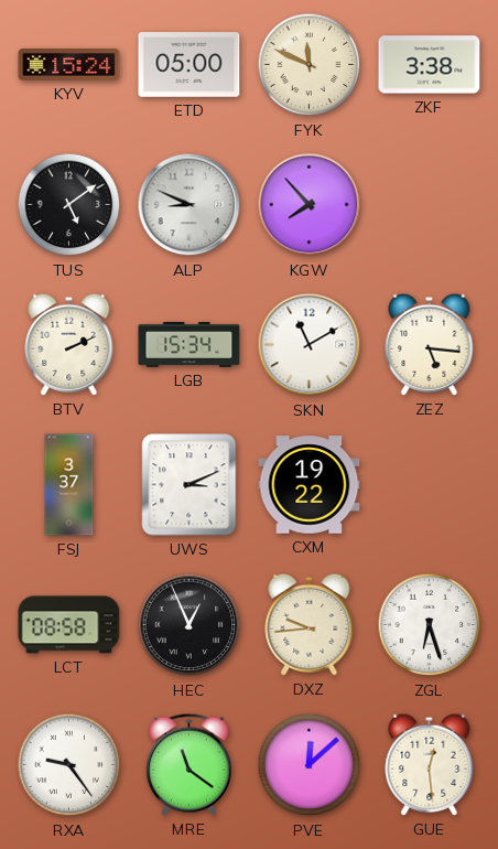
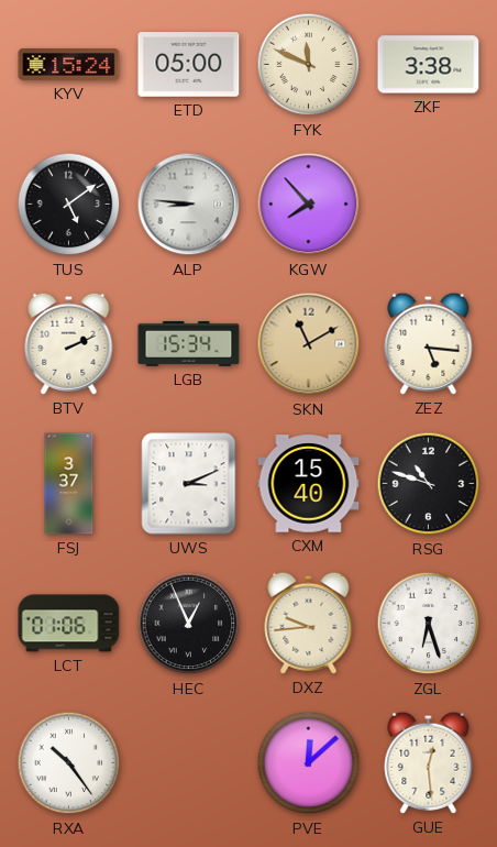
ALP: 8:49 -> 8:46 (189, 205)
SKN dial: white -> champagne (309, 344)
CXM: 19:22 -> 15:40 (309, 484)
RSG: none -> 10:48 (429, 484)
LCT: 08:58 -> 01:06 (69, 624)
RXA: 9:24 -> 10:24 (69, 763)
MRE: 11:21 -> none (188, 764)
